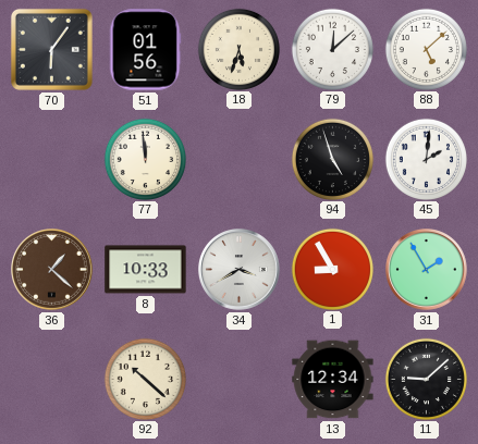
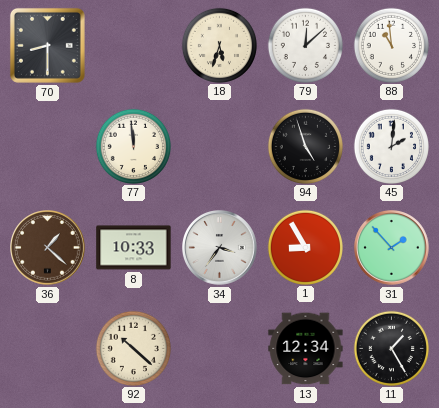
70: 6:06 -> 8:30 (47, 45)
51: 01:56 -> none (145, 50)
88: 5:08 -> 10:59 (391, 45)
34: 3:40 -> 3:36 (220, 248)
31: 1:55 -> 1:53 (392, 248)
11: 9:08 -> 1:25 (391, 348)
